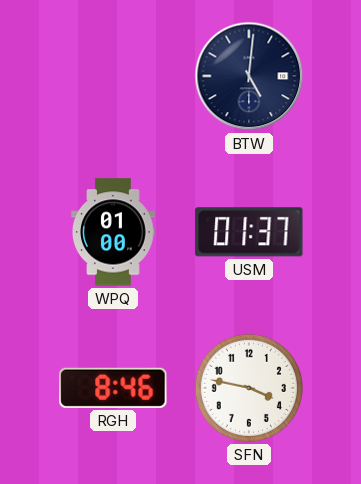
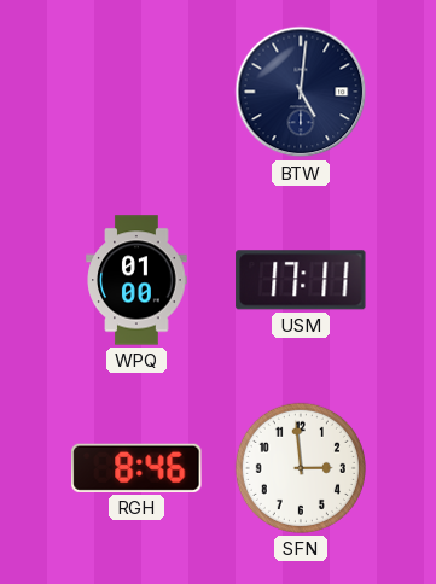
USM: 01:37 -> 17:11 (301, 280)
SFN: 3:47 -> 2:59 (301, 468)
